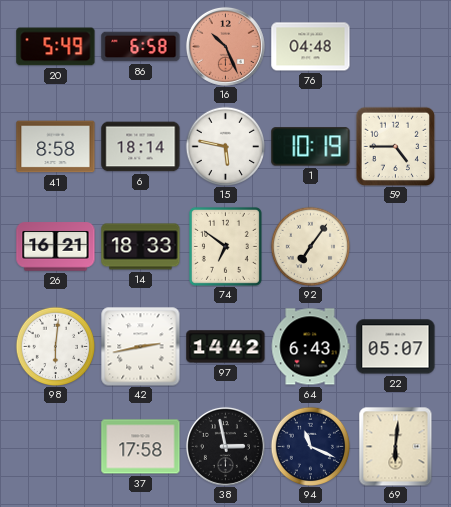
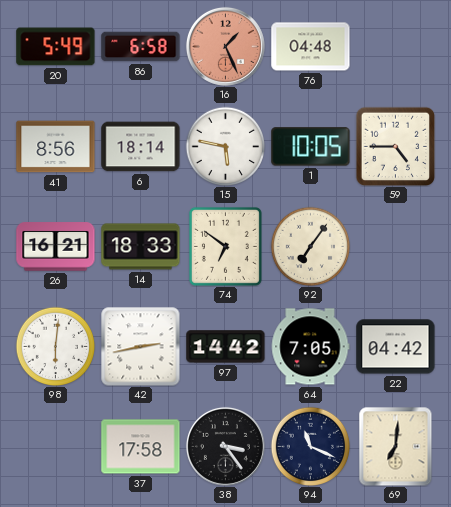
16: 10:26 -> 1:26 (225, 46)
41: 8:58 -> 8:56 (56, 147)
1: 10:19 -> 10:05 (311, 147)
64: 6:43 -> 7:05 (310, 347)
22: 05:07 -> 04:42 (396, 347)
38: 2:58 -> 3:24 (225, 446)
69: 6:01 -> 7:01 (396, 446)
